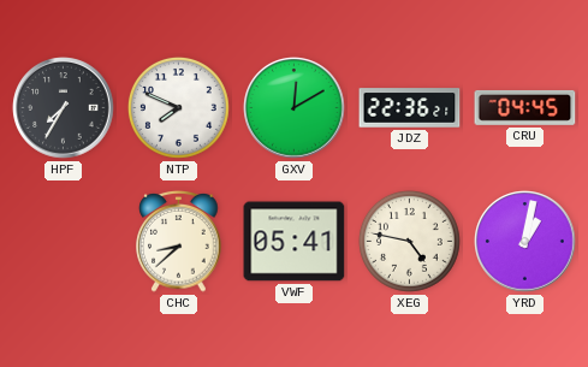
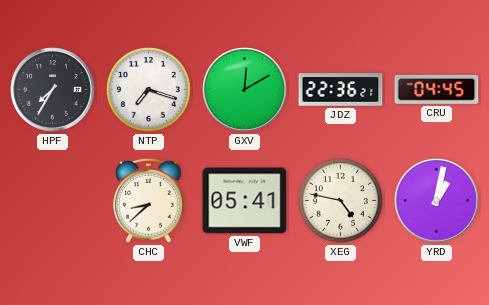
NTP: 7:49 -> 7:18 (148, 89)
